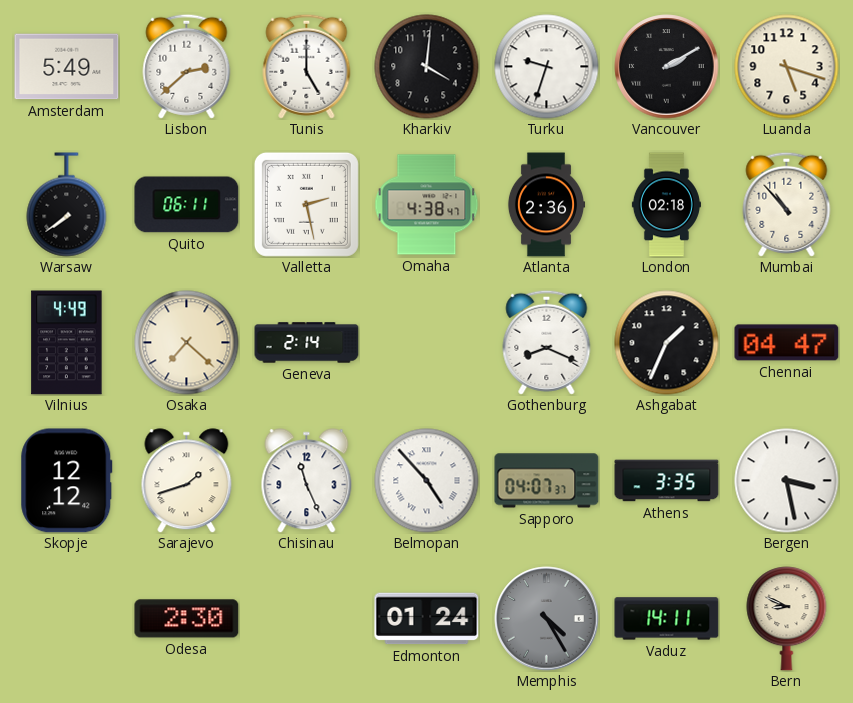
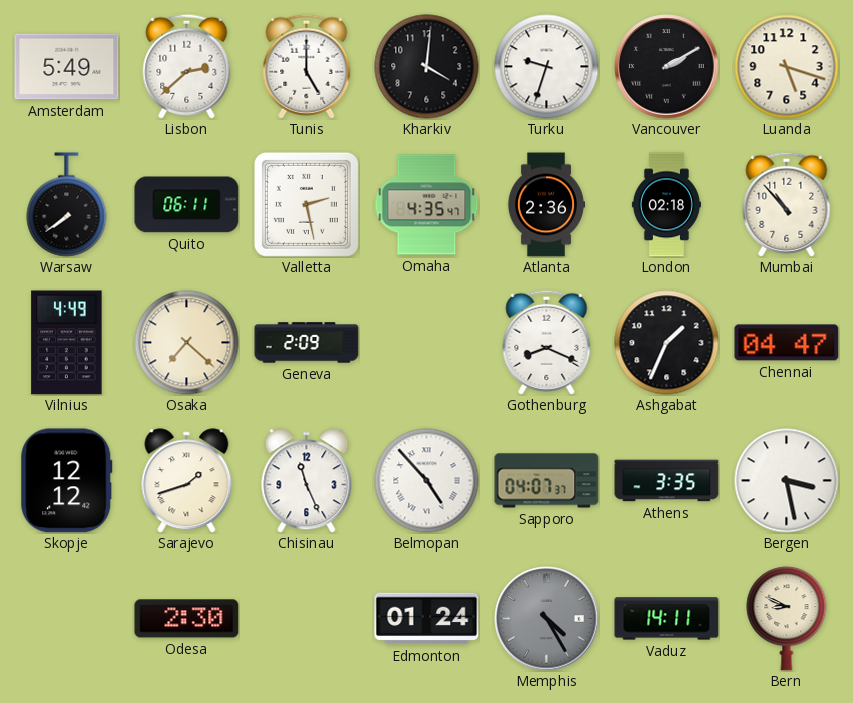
Omaha: 4:38 -> 4:35 (427, 205)
Geneva: 2:14 -> 2:09 (307, 343)
